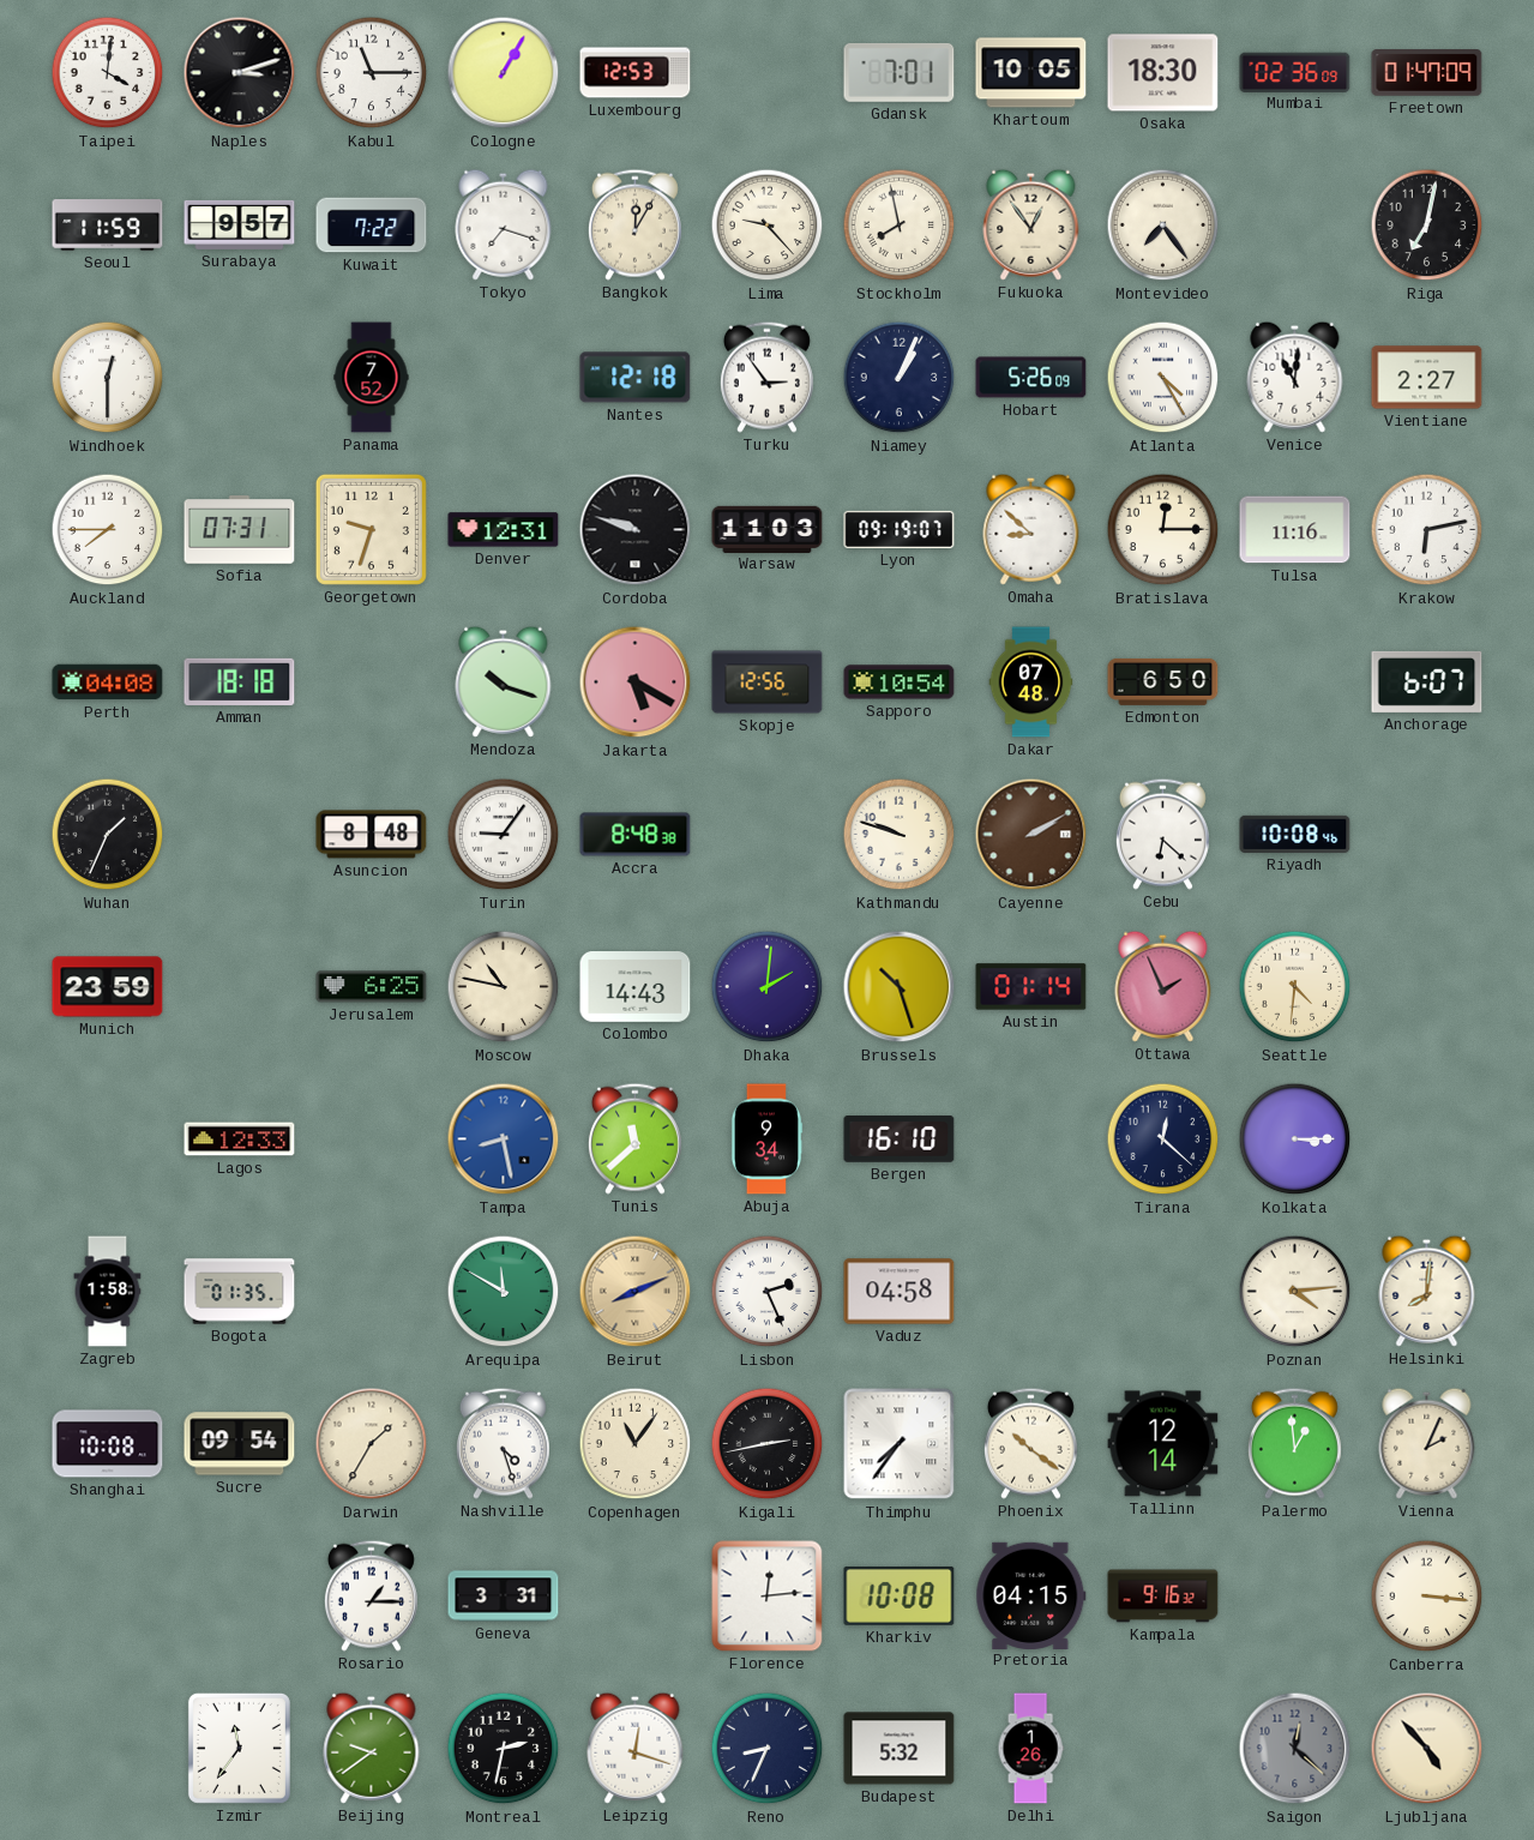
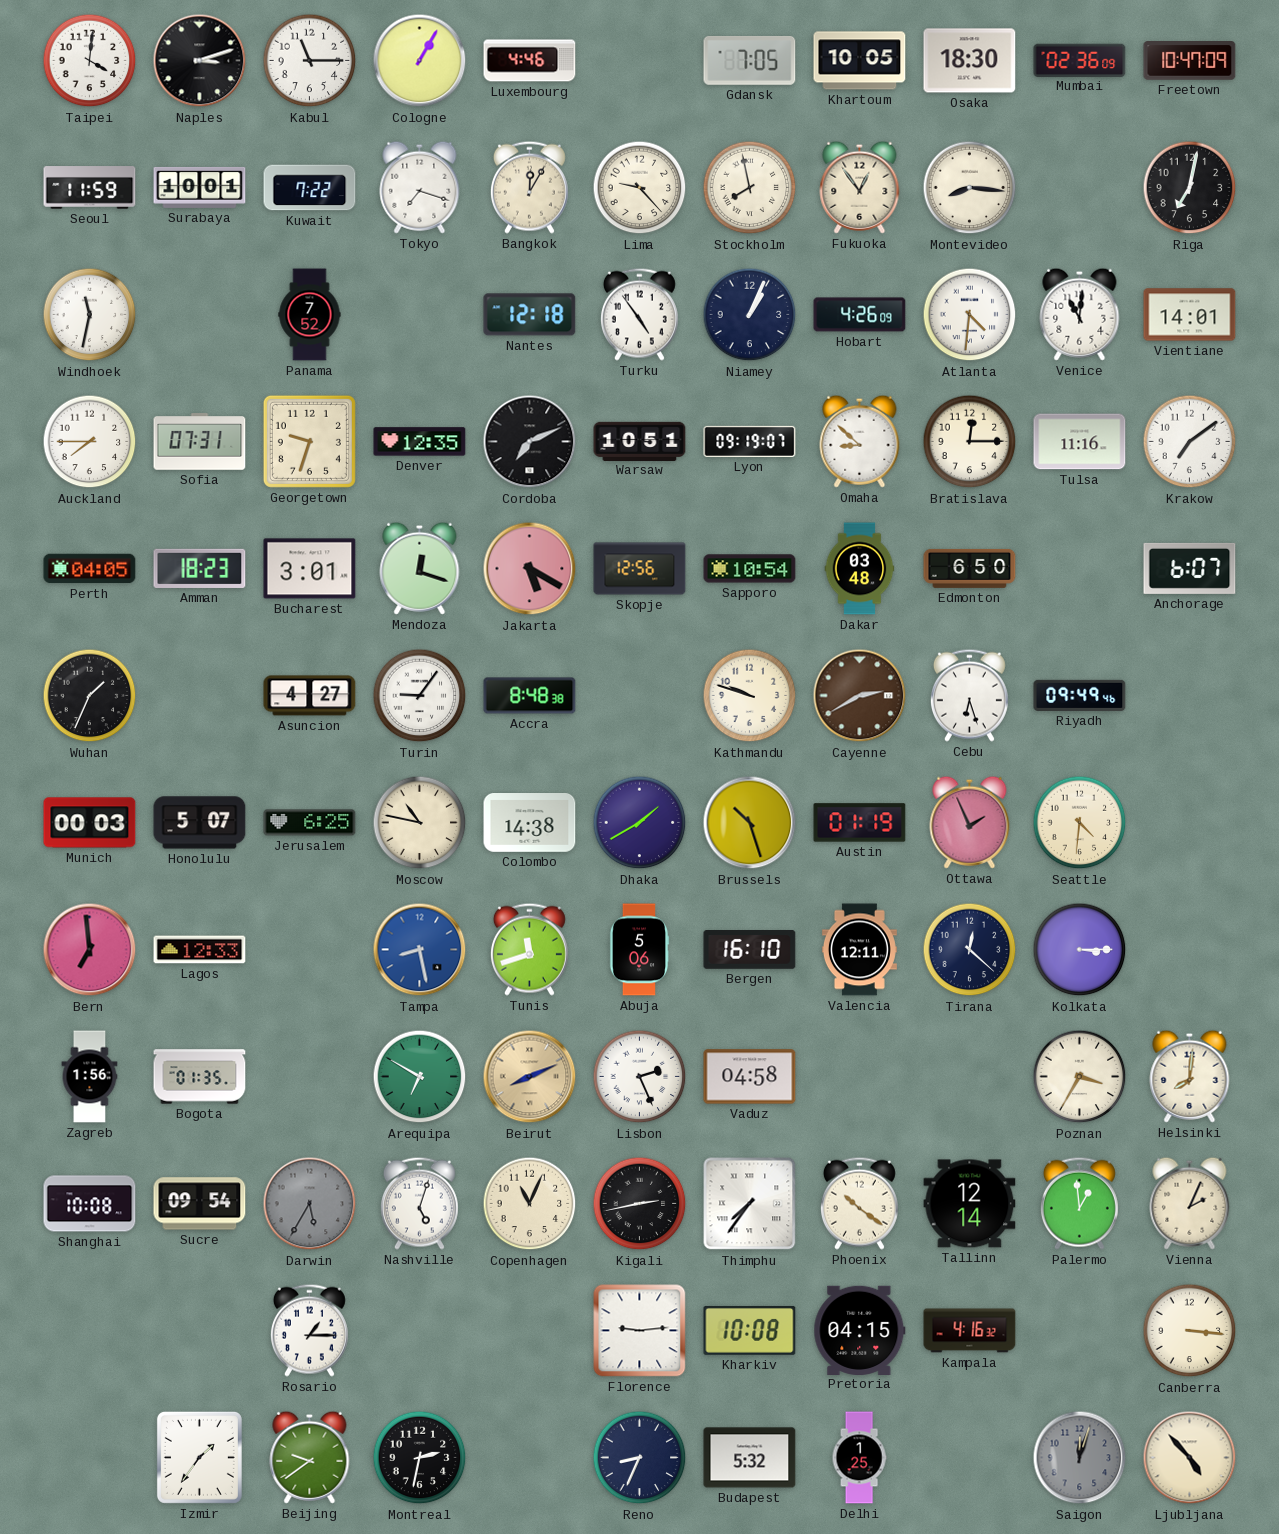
Luxembourg: 12:53 -> 4:46 (530, 61)
Gdansk: 7:01 -> 7:05 (750, 60)
Freetown: 01:47 -> 10:47 (1190, 61)
Surabaya: 9:57 -> 10:01 (200, 187)
Montevideo: 7:24 -> 8:16 (970, 188)
Windhoek: 12:30 -> 11:32 (90, 315)
Turku: 2:54 -> 4:54 (639, 314)
Hobart: 5:26 -> 4:26 (860, 315)
Atlanta: 4:25 -> 4:31 (970, 315)
Vientiane: 2:27 -> 14:01 (1190, 315)
Denver: 12:31 -> 12:35 (420, 442)
Cordoba: 9:48 -> 7:11 (530, 442)
Warsaw: 11:03 -> 10:51 (640, 441)
Krakow: 6:13 -> 7:09 (1190, 442)
Perth: 04:08 -> 04:05 (90, 569)
Amman: 18:18 -> 18:23 (200, 568)
Bucharest: none -> 3:01 (310, 569)
Mendoza: 10:18 -> 12:18 (420, 568)
Dakar: 07:48 -> 03:48 (860, 569)
Asuncion: 8:48 -> 4:27 (310, 696)
Cayenne: 2:10 -> 2:40 (860, 696)
Cebu: 6:22 -> 6:27 (969, 695)
Riyadh: 10:08 -> 09:49 (1080, 695)
Munich: 23:59 -> 00:03 (90, 823)
Honolulu: none -> 5:07 (200, 823)
Colombo: 14:43 -> 14:38 (530, 823)
Dhaka: 2:01 -> 1:40 (640, 823)
Austin: 01:14 -> 01:19 (860, 823)
Bern: none -> 6:59 (90, 950)
Tunis: 11:38 -> 11:42 (529, 949)
Abuja: 9:34 -> 5:06 (639, 950)
Valencia: none -> 12:11 (859, 950)
Zagreb: 1:58 -> 1:56 (90, 1077)
Arequipa: 11:50 -> 6:50 (420, 1077)
Poznan: 4:14 -> 3:35 (1080, 1077)
Darwin: 1:35 -> 5:35 (310, 1204)
Darwin dial: cream -> grey (310, 1204)
Nashville: 4:27 -> 5:03 (419, 1203)
Copenhagen: 11:06 -> 11:04 (530, 1204)
Geneva: 3:31 -> none (504, 1597)
Florence: 12:14 -> 9:14 (640, 1331)
Kampala: 9:16 -> 4:16 (970, 1331)
Izmir: 11:36 -> 1:36 (199, 1457)
Leipzig: 12:18 -> none (636, 1748)
Delhi: 1:26 -> 1:25 (859, 1458)
Saigon: 12:22 -> 12:03 (1080, 1458)
